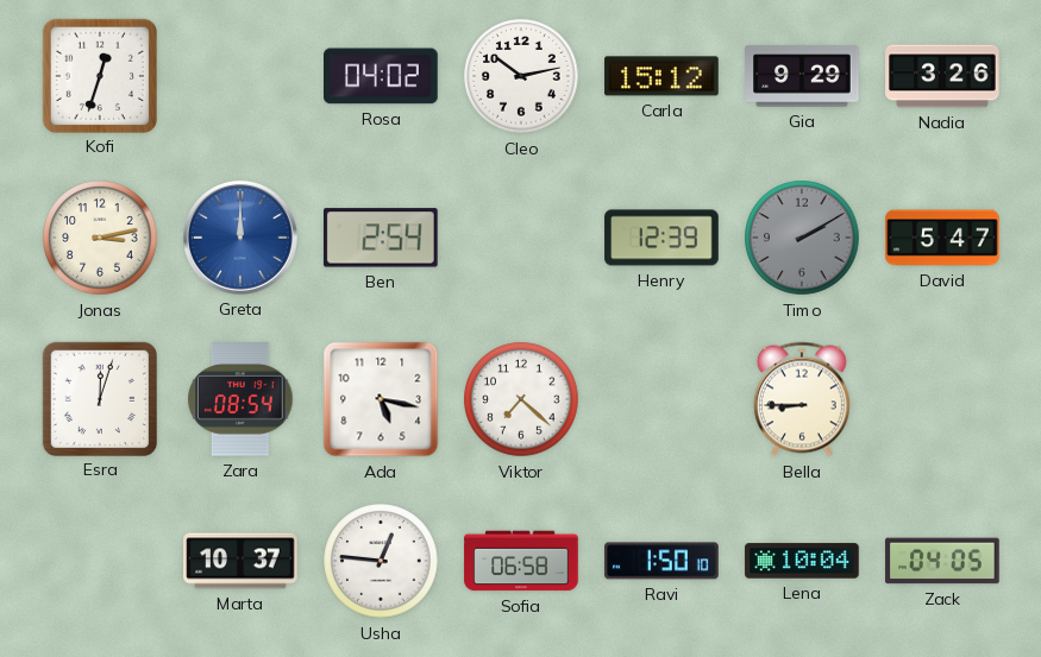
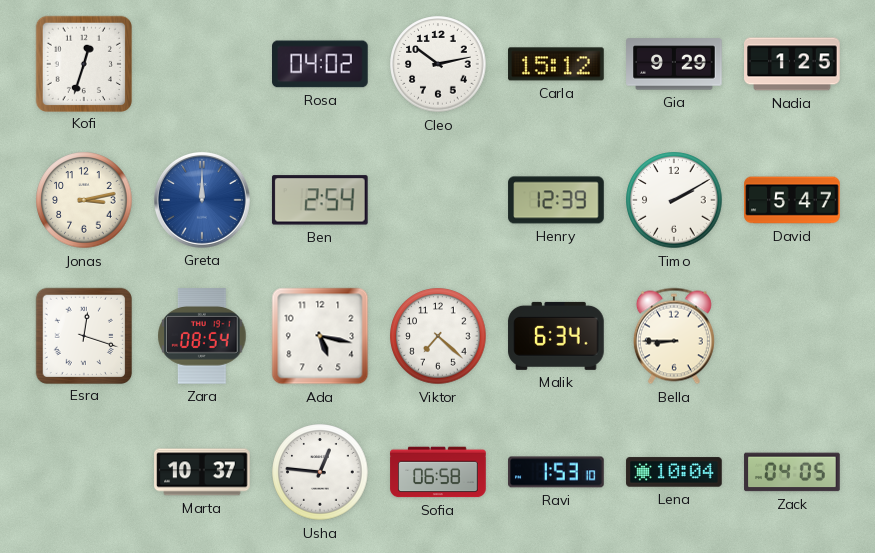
Nadia: 3:26 -> 1:25 (792, 64)
Timo dial: grey -> white (674, 200)
Esra: 12:03 -> 12:18 (83, 335)
Malik: none -> 6:34 (556, 336)
Ravi: 1:50 -> 1:53 (556, 472)
